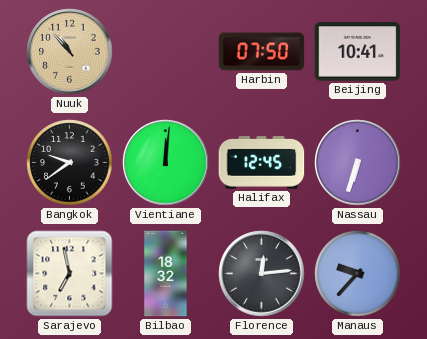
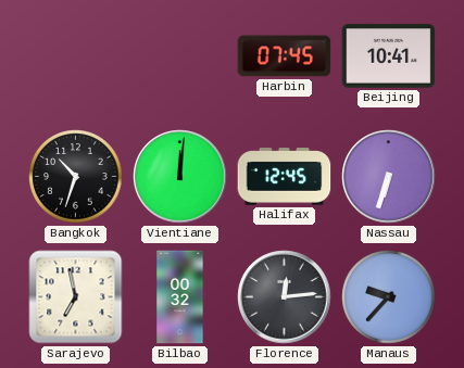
Nuuk: 10:53 -> none (70, 52)
Harbin: 07:50 -> 07:45 (285, 56)
Bangkok: 9:39 -> 10:33 (76, 177)
Bilbao: 18:32 -> 00:32 (180, 297)
